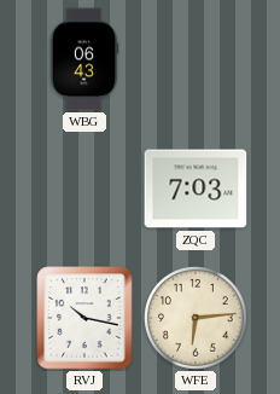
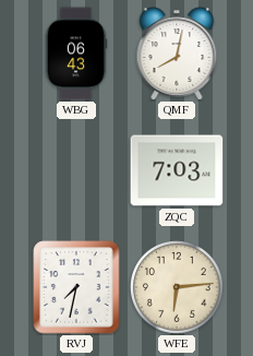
QMF: none -> 8:02 (177, 54)
RVJ: 10:17 -> 7:32 (76, 287)
